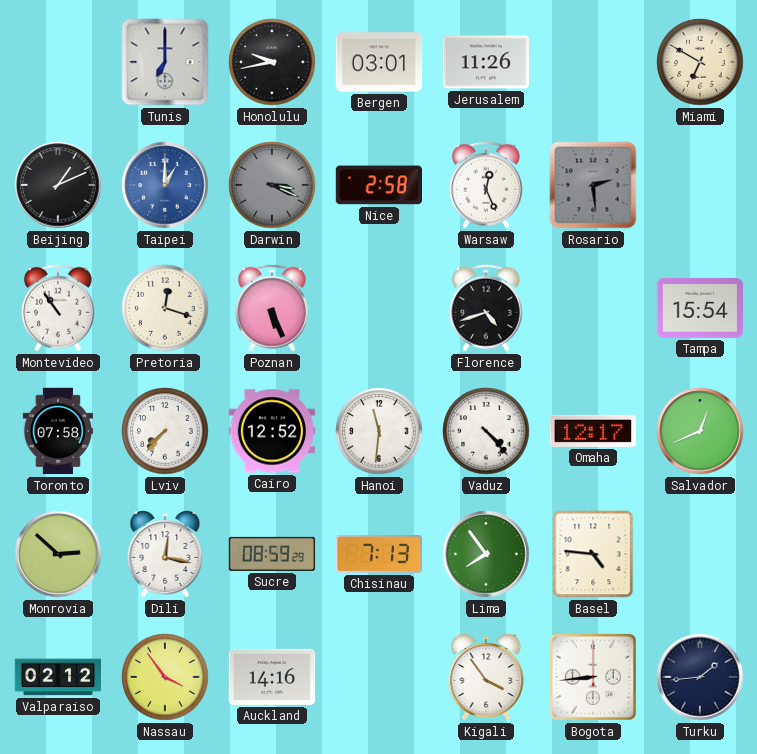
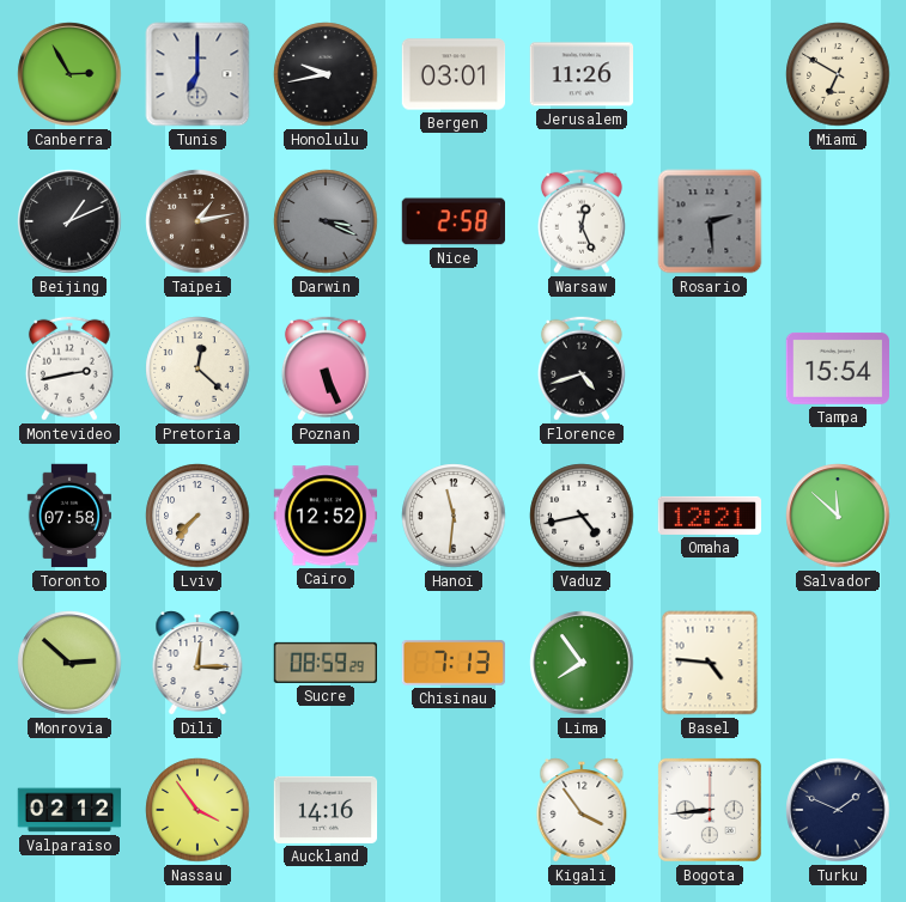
Canberra: none -> 2:55 (69, 74)
Taipei: 1:00 -> 1:13 (197, 221)
Taipei dial: blue -> brown (197, 221)
Montevideo: 10:54 -> 2:43 (69, 368)
Pretoria: 12:18 -> 12:22 (197, 368)
Vaduz: 4:23 -> 4:43 (582, 516)
Omaha: 12:17 -> 12:21 (709, 516)
Salvador: 12:41 -> 11:52 (838, 516)
Dili: 12:17 -> 12:15 (197, 664)
Turku: 1:44 -> 1:49 (838, 810)
